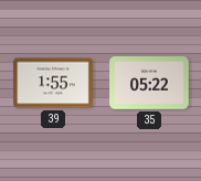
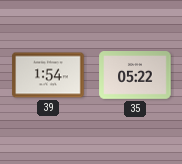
39: 1:55 -> 1:54 (48, 75)
